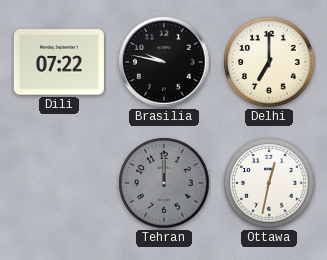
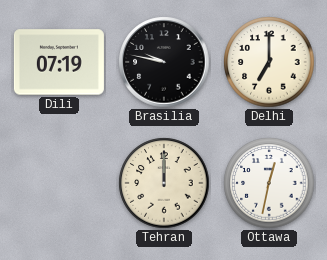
Dili: 07:22 -> 07:19 (59, 62)
Tehran dial: grey -> cream (164, 183)
